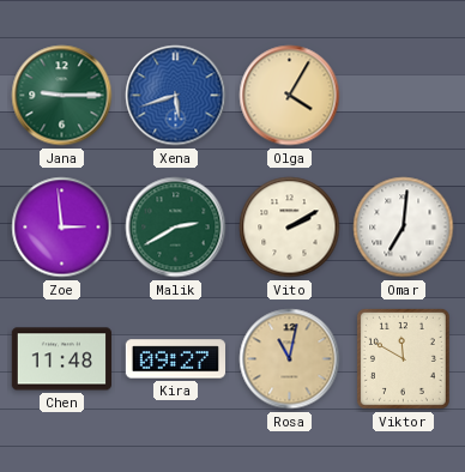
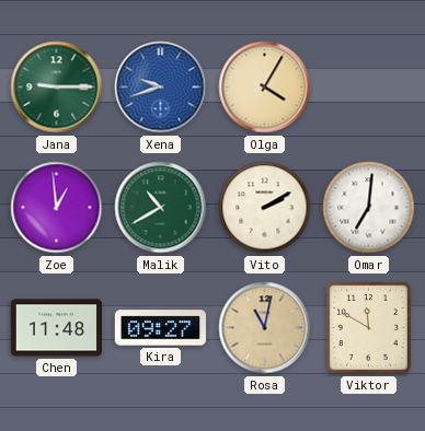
Xena: 5:42 -> 9:42 (161, 88)
Zoe: 2:59 -> 12:59 (57, 208)
Malik: 2:40 -> 10:40 (161, 208)
